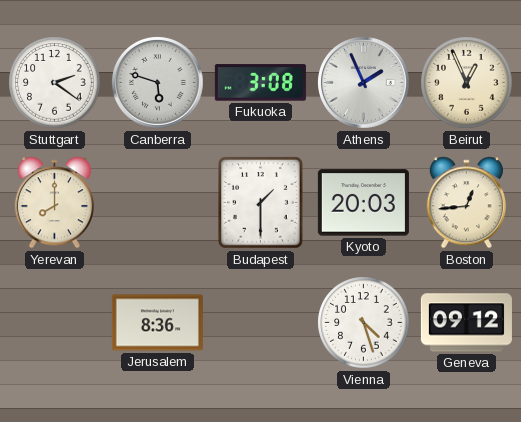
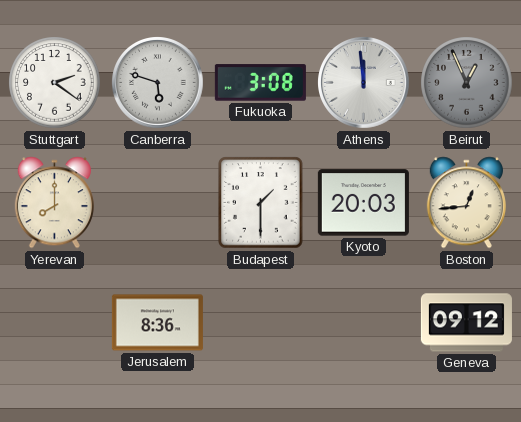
Athens: 1:56 -> 11:59 (364, 83)
Beirut dial: cream -> grey (467, 83)
Vienna: 4:27 -> none (364, 323)
